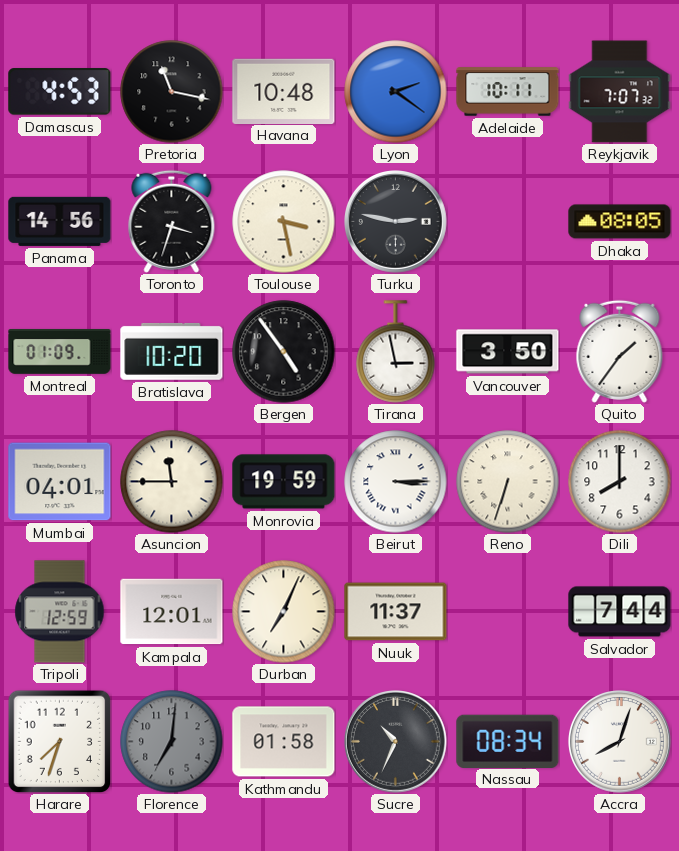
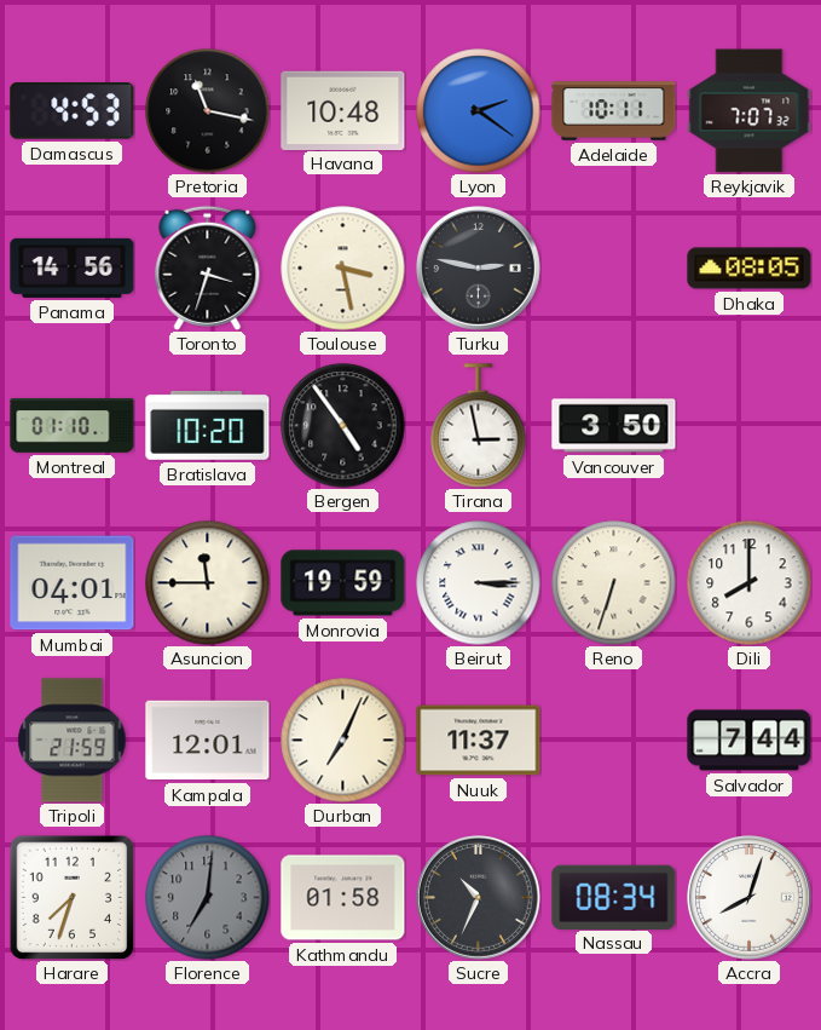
Montreal: 01:09 -> 01:10 (73, 426)
Quito: 1:36 -> none (620, 351)
Tripoli: 12:59 -> 21:59 (73, 741)
